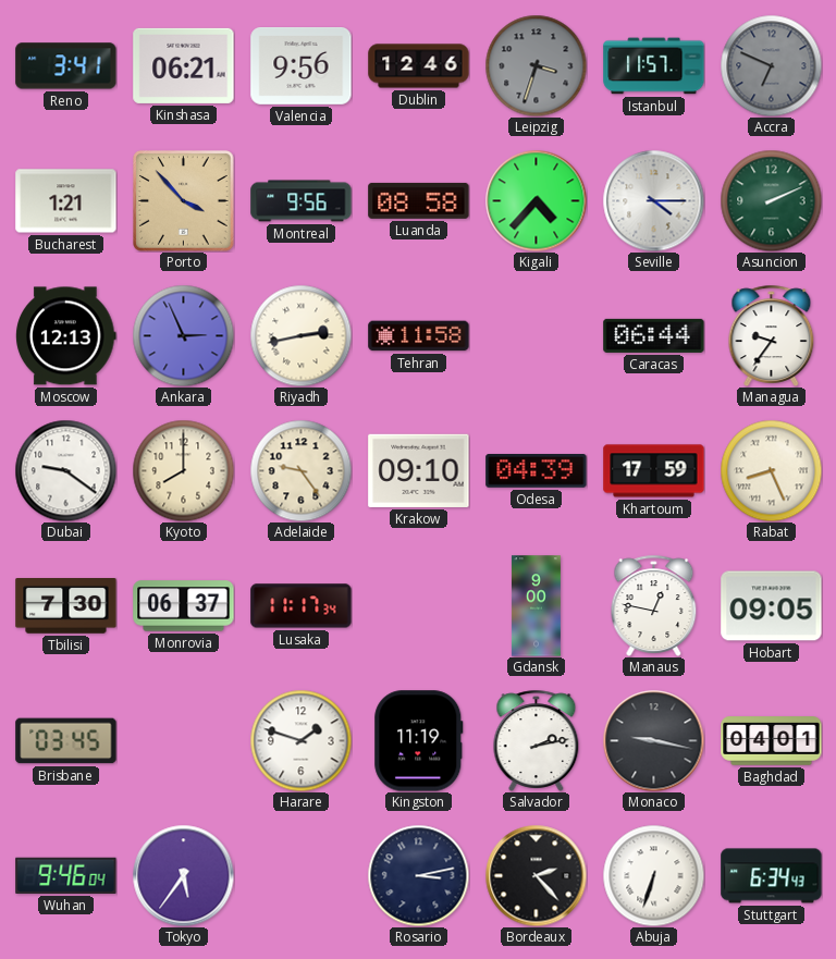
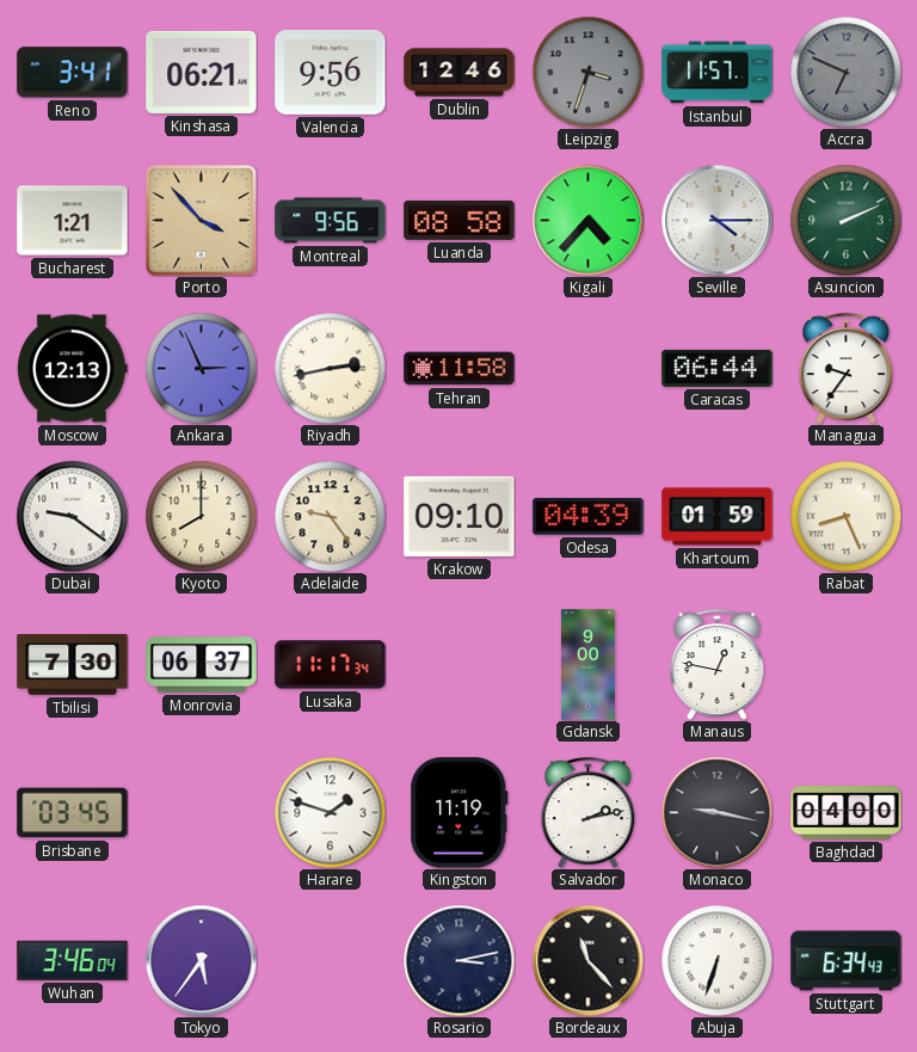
Khartoum: 17:59 -> 01:59 (718, 517)
Hobart: 09:05 -> none (772, 606)
Baghdad: 04:01 -> 04:00 (847, 813)
Wuhan: 9:46 -> 3:46 (73, 960)
Bordeaux: 2:23 -> 11:23 (587, 960)
